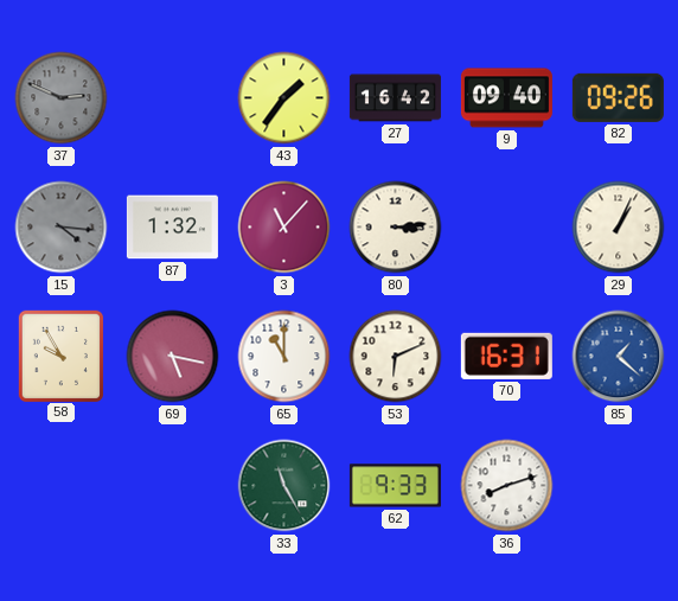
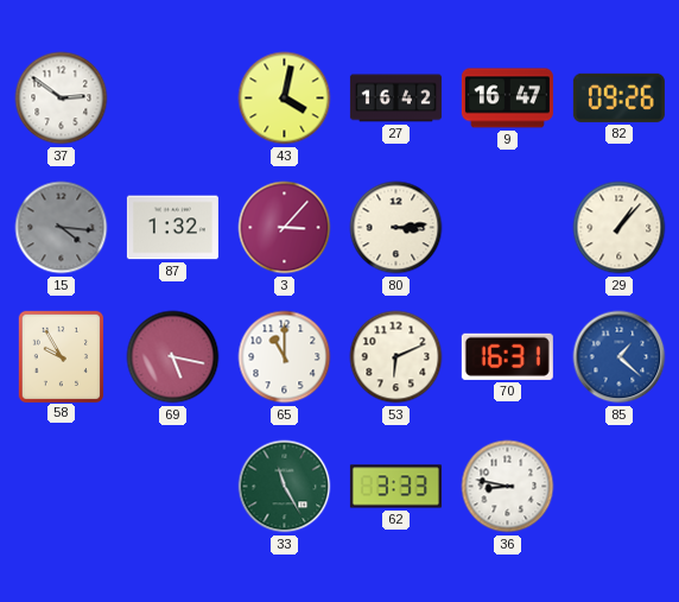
37: 2:49 -> 2:51 (62, 99)
37 dial: grey -> white (62, 99)
43: 1:36 -> 4:02 (285, 99)
9: 09:40 -> 16:47 (507, 99)
3: 11:07 -> 3:07 (285, 228)
29: 1:04 -> 1:07 (620, 228)
62: 9:33 -> 3:33 (395, 487)
36: 8:12 -> 8:47 (508, 487)
